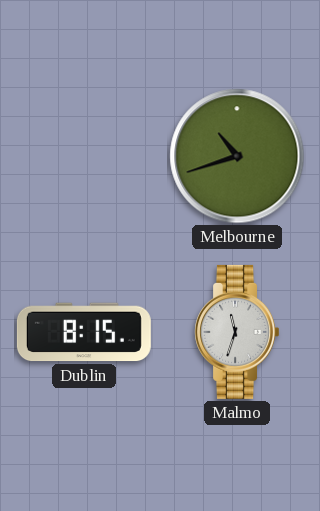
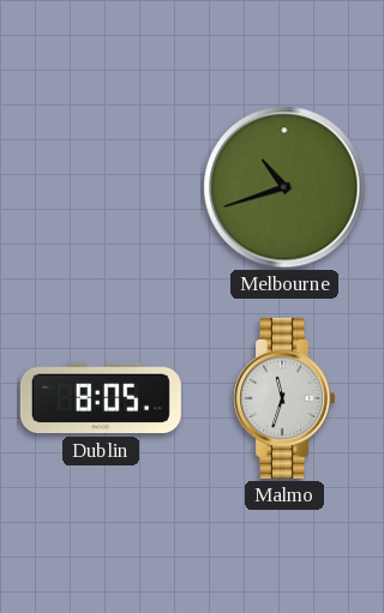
Dublin: 8:15 -> 8:05 (101, 398)
